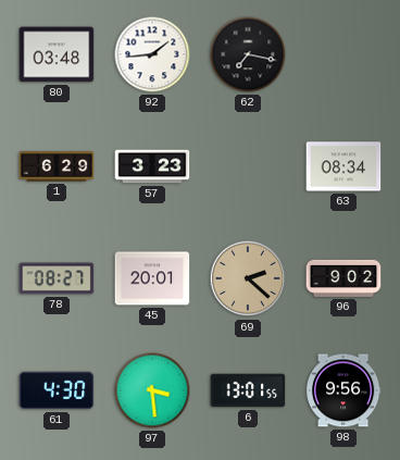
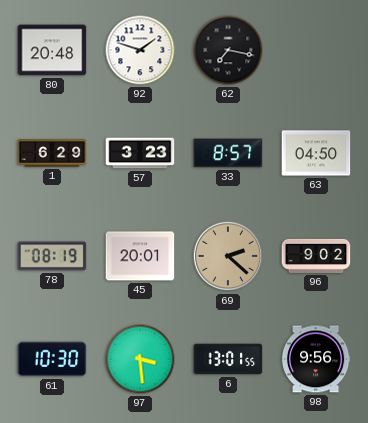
80: 03:48 -> 20:48 (52, 50)
92: 1:44 -> 1:48 (140, 50)
33: none -> 8:57 (228, 153)
63: 08:34 -> 04:50 (316, 153)
78: 08:27 -> 08:19 (52, 256)
61: 4:30 -> 10:30 (52, 359)
